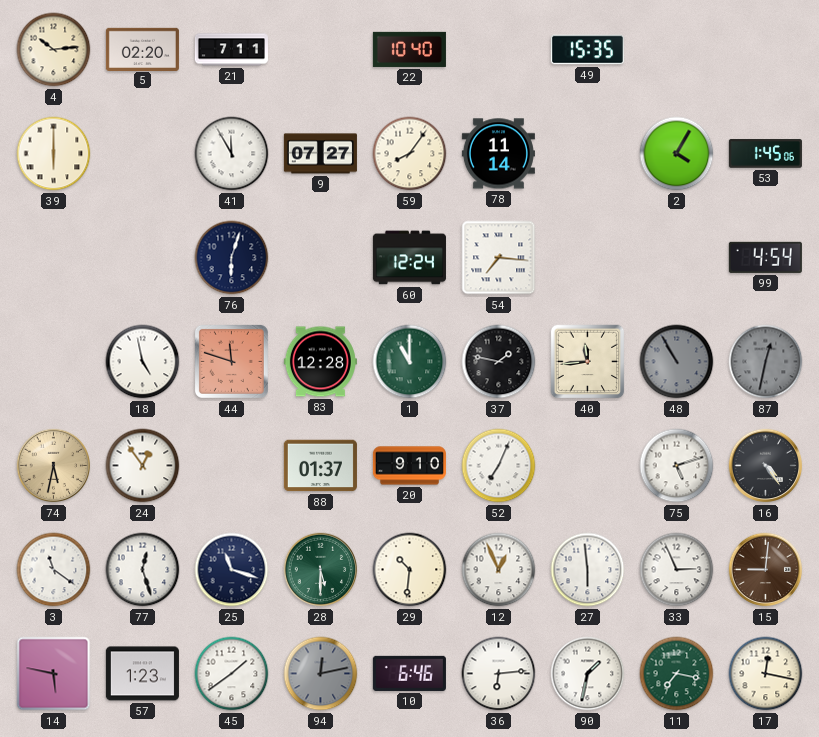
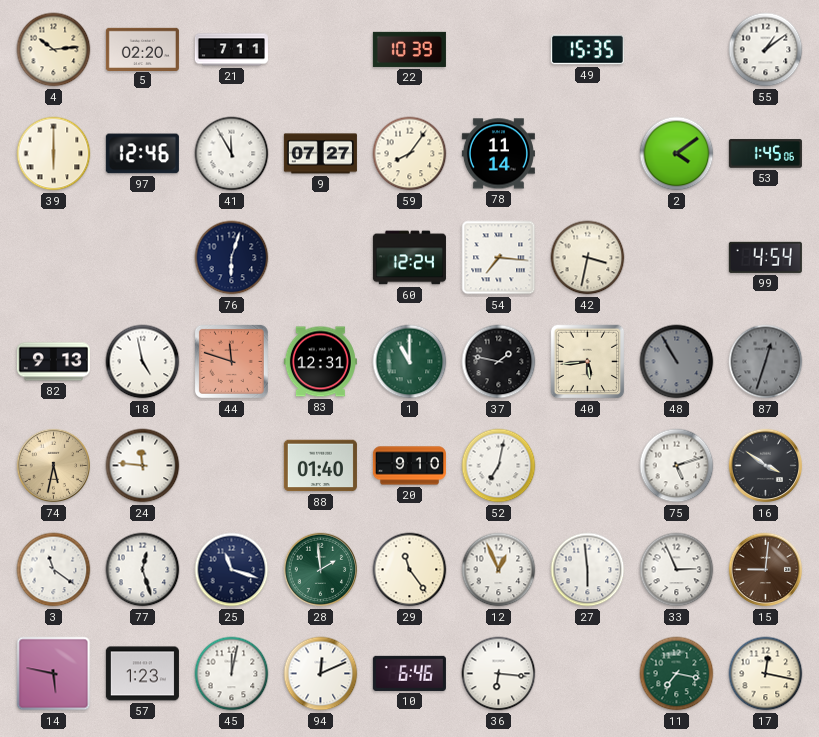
22: 10:40 -> 10:39 (409, 49)
55: none -> 1:09 (766, 50)
97: none -> 12:46 (142, 154)
2: 4:05 -> 4:09 (677, 154)
42: none -> 3:32 (588, 258)
82: none -> 9:13 (53, 362)
83: 12:28 -> 12:31 (320, 362)
40: 11:44 -> 5:44 (588, 362)
87: 12:32 -> 12:33 (766, 362)
24: 12:54 -> 11:46 (143, 466)
88: 01:37 -> 01:40 (320, 466)
52: 7:04 -> 7:02 (499, 466)
16: 4:24 -> 3:51 (766, 466)
28: 5:30 -> 1:59 (321, 570)
29: 10:31 -> 11:24 (410, 570)
45: 1:39 -> 12:02 (232, 674)
94: 12:13 -> 12:11 (321, 674)
94 dial: grey -> white (321, 674)
36: 6:14 -> 6:16 (499, 674)
90: 1:32 -> none (588, 674)
